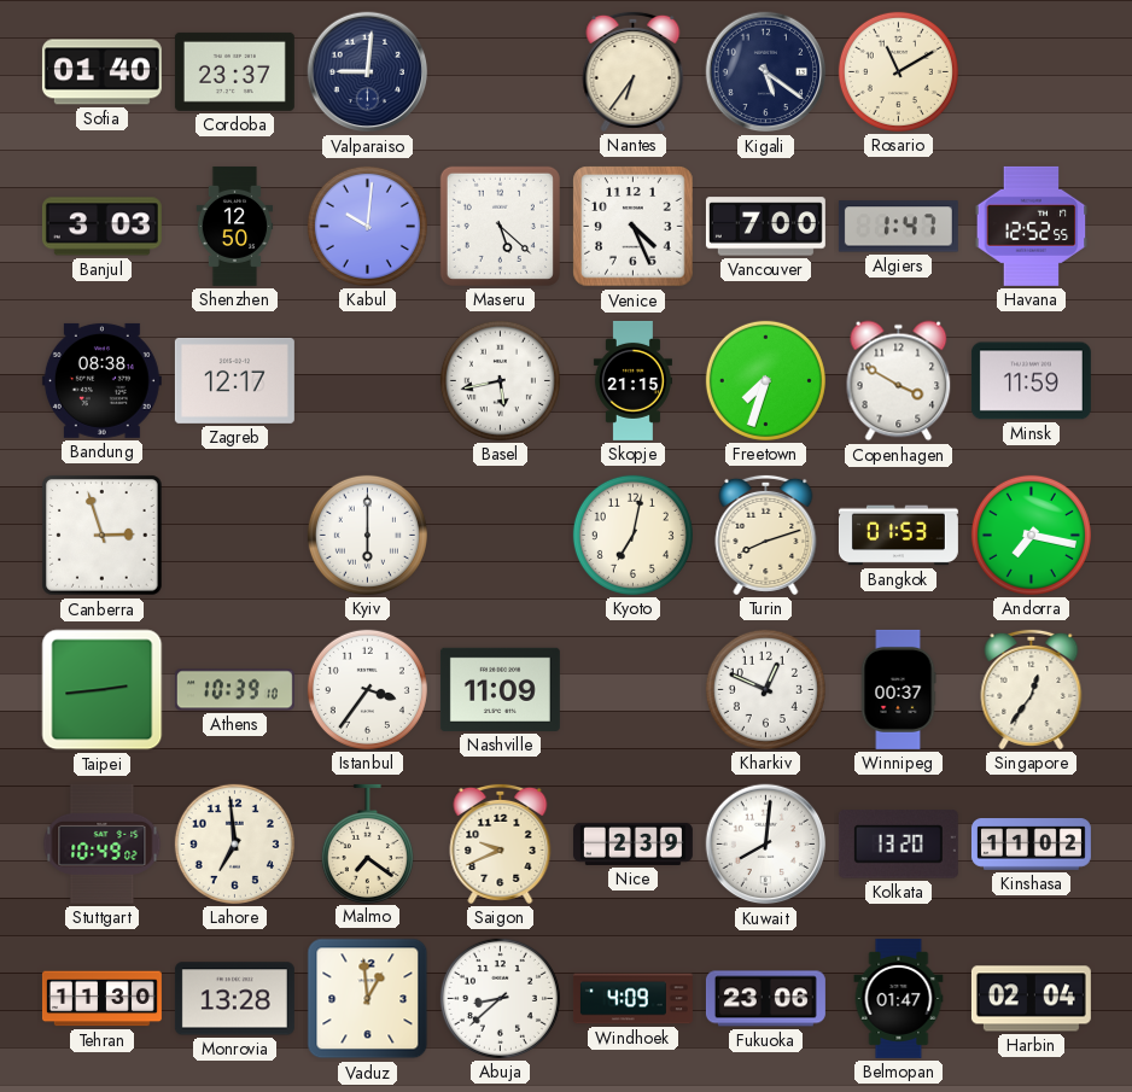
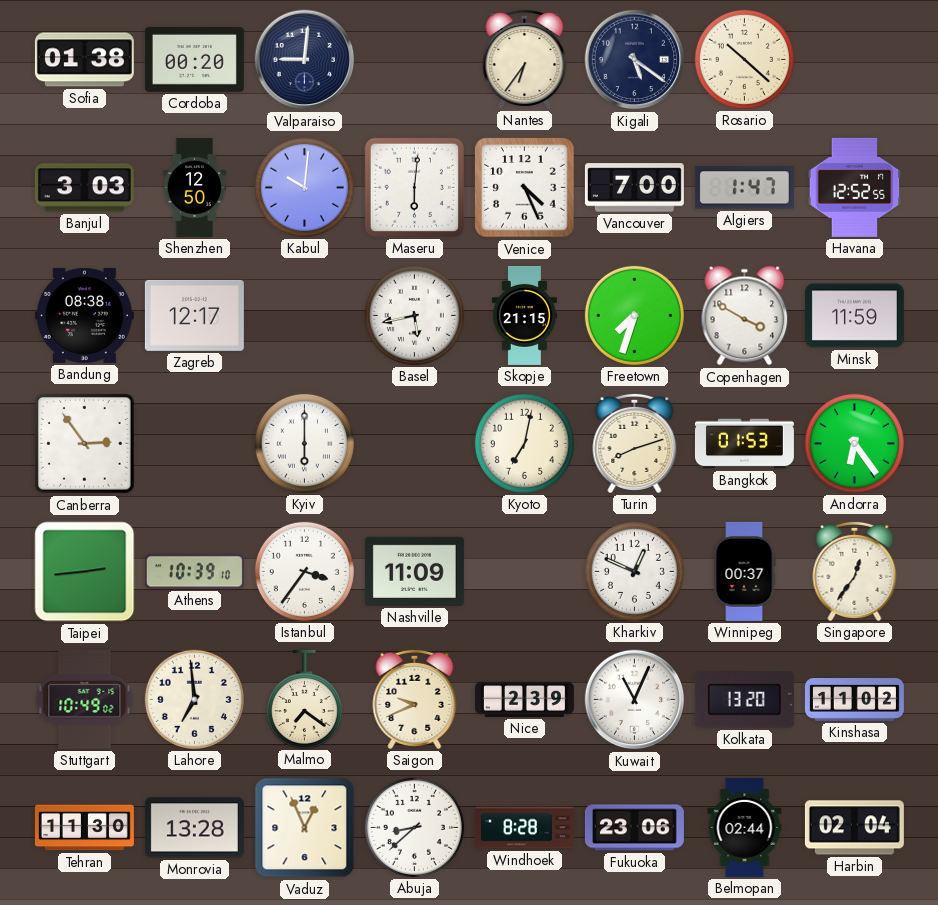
Sofia: 01:40 -> 01:38 (84, 60)
Cordoba: 23:37 -> 00:20 (194, 59)
Rosario: 11:10 -> 10:22 (744, 59)
Maseru: 5:22 -> 6:01 (414, 187)
Canberra: 2:57 -> 2:54 (85, 444)
Andorra: 7:17 -> 6:24 (854, 443)
Kuwait: 8:01 -> 11:04 (635, 700)
Vaduz: 12:59 -> 12:56 (305, 828)
Windhoek: 4:09 -> 8:28 (524, 828)
Belmopan: 01:47 -> 02:44 (745, 827)
